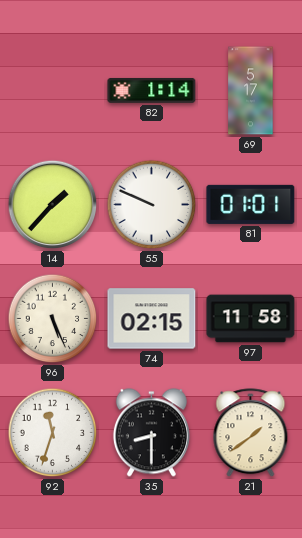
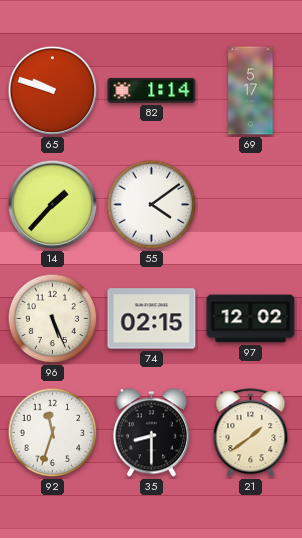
65: none -> 9:48 (53, 91)
55: 9:49 -> 4:09 (152, 205)
81: 01:01 -> none (251, 204)
97: 11:58 -> 12:02 (251, 319)
